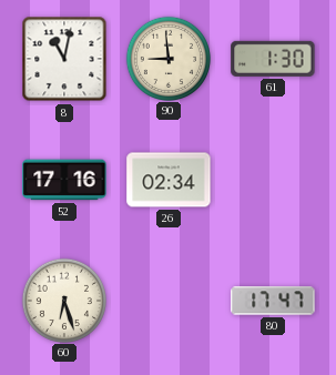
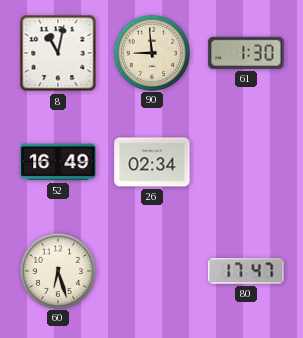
52: 17:16 -> 16:49 (58, 162)
